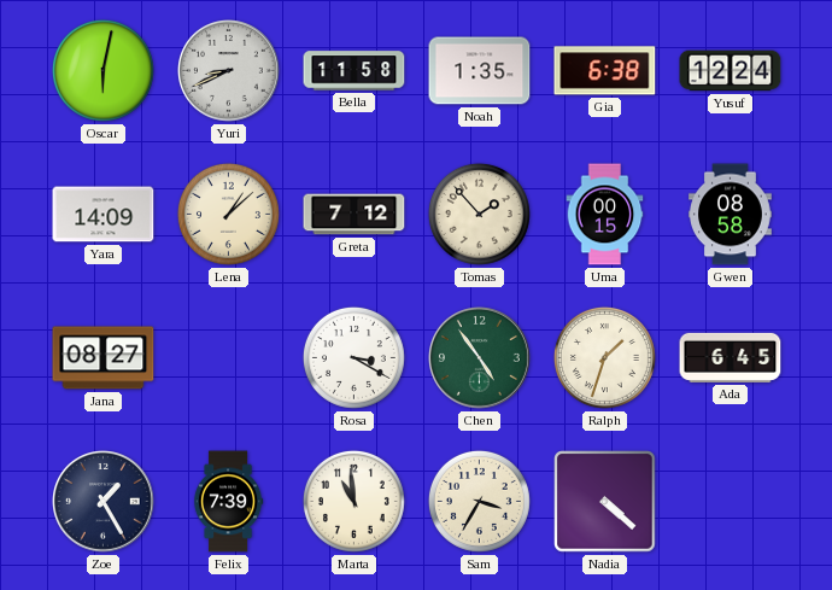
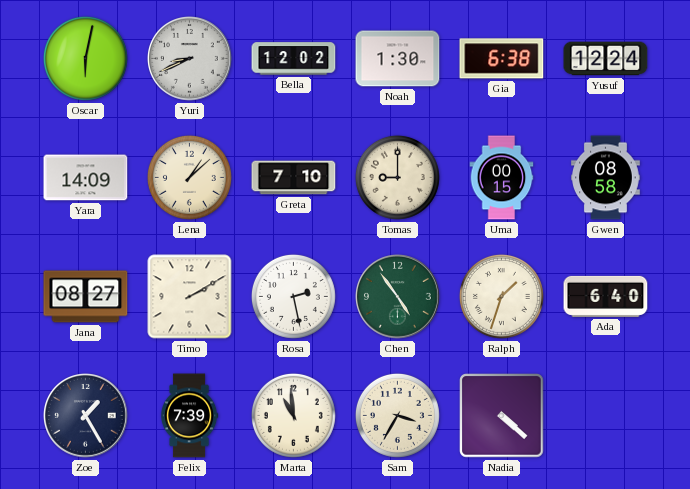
Bella: 11:58 -> 12:02 (294, 59)
Noah: 1:35 -> 1:30 (398, 59)
Greta: 7:12 -> 7:10 (294, 178)
Tomas: 1:53 -> 9:00 (397, 177)
Timo: none -> 2:10 (190, 297)
Rosa: 3:20 -> 2:28 (293, 296)
Ada: 6:45 -> 6:40 (606, 296)
